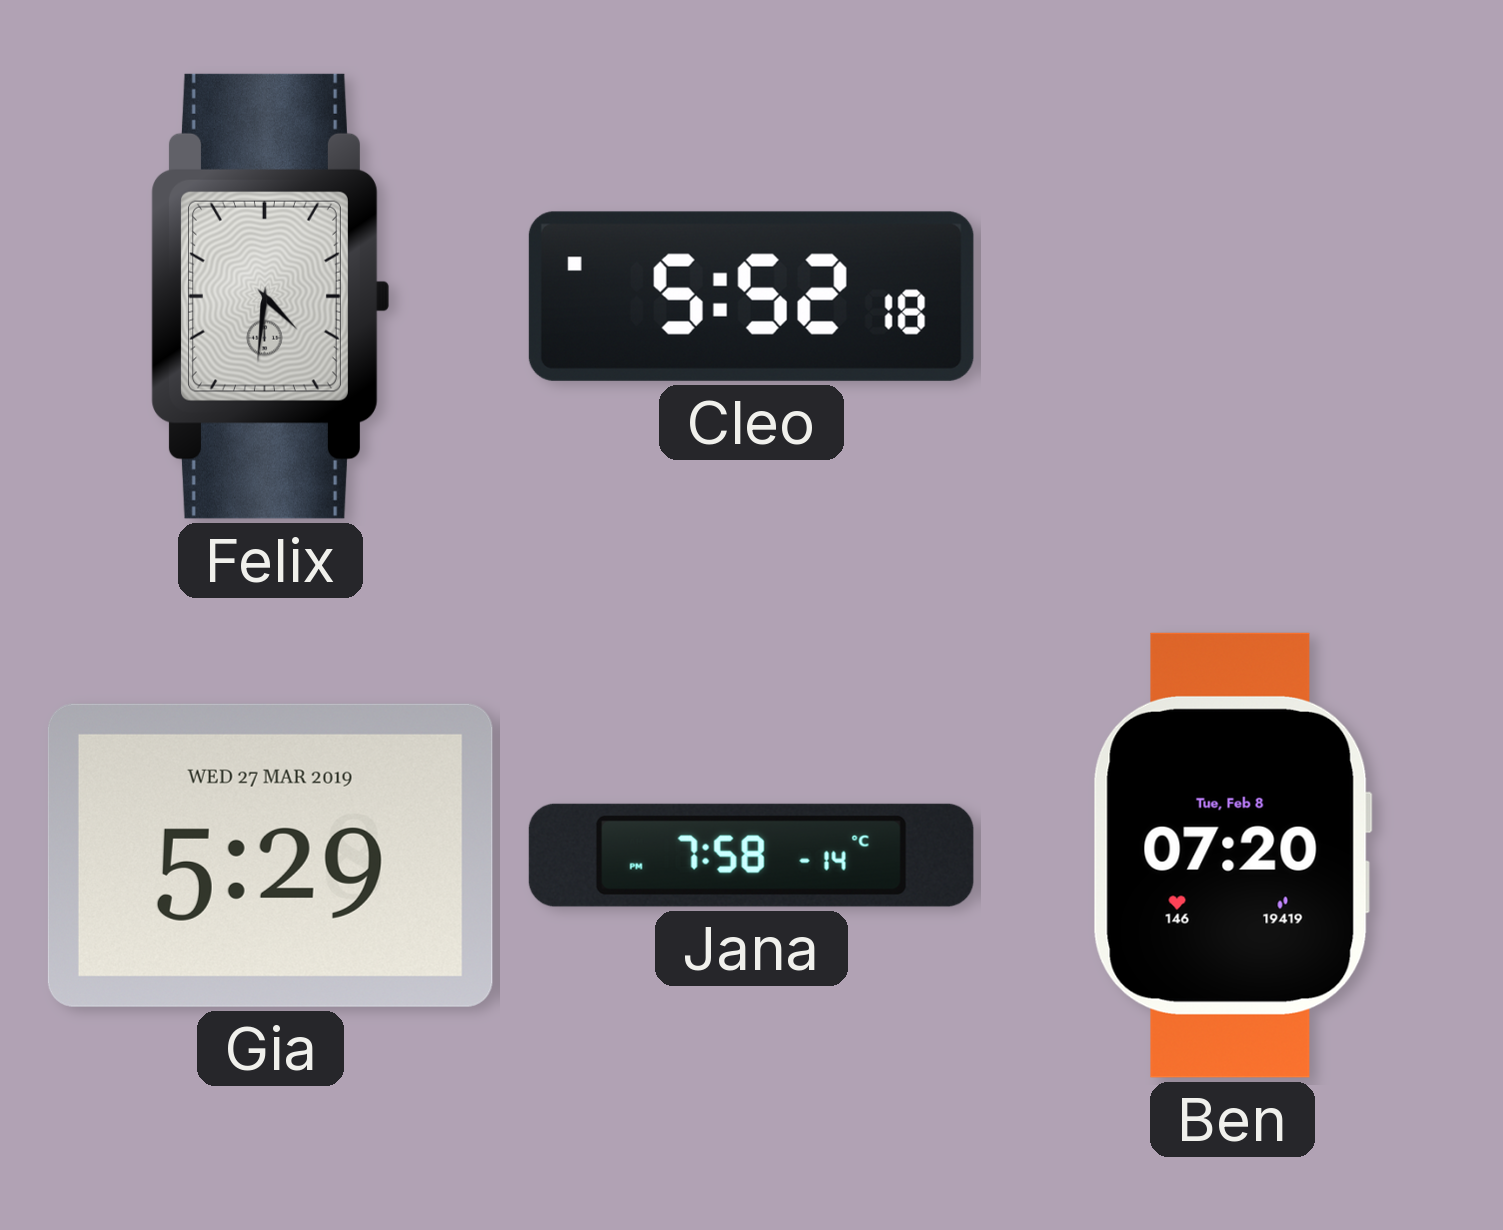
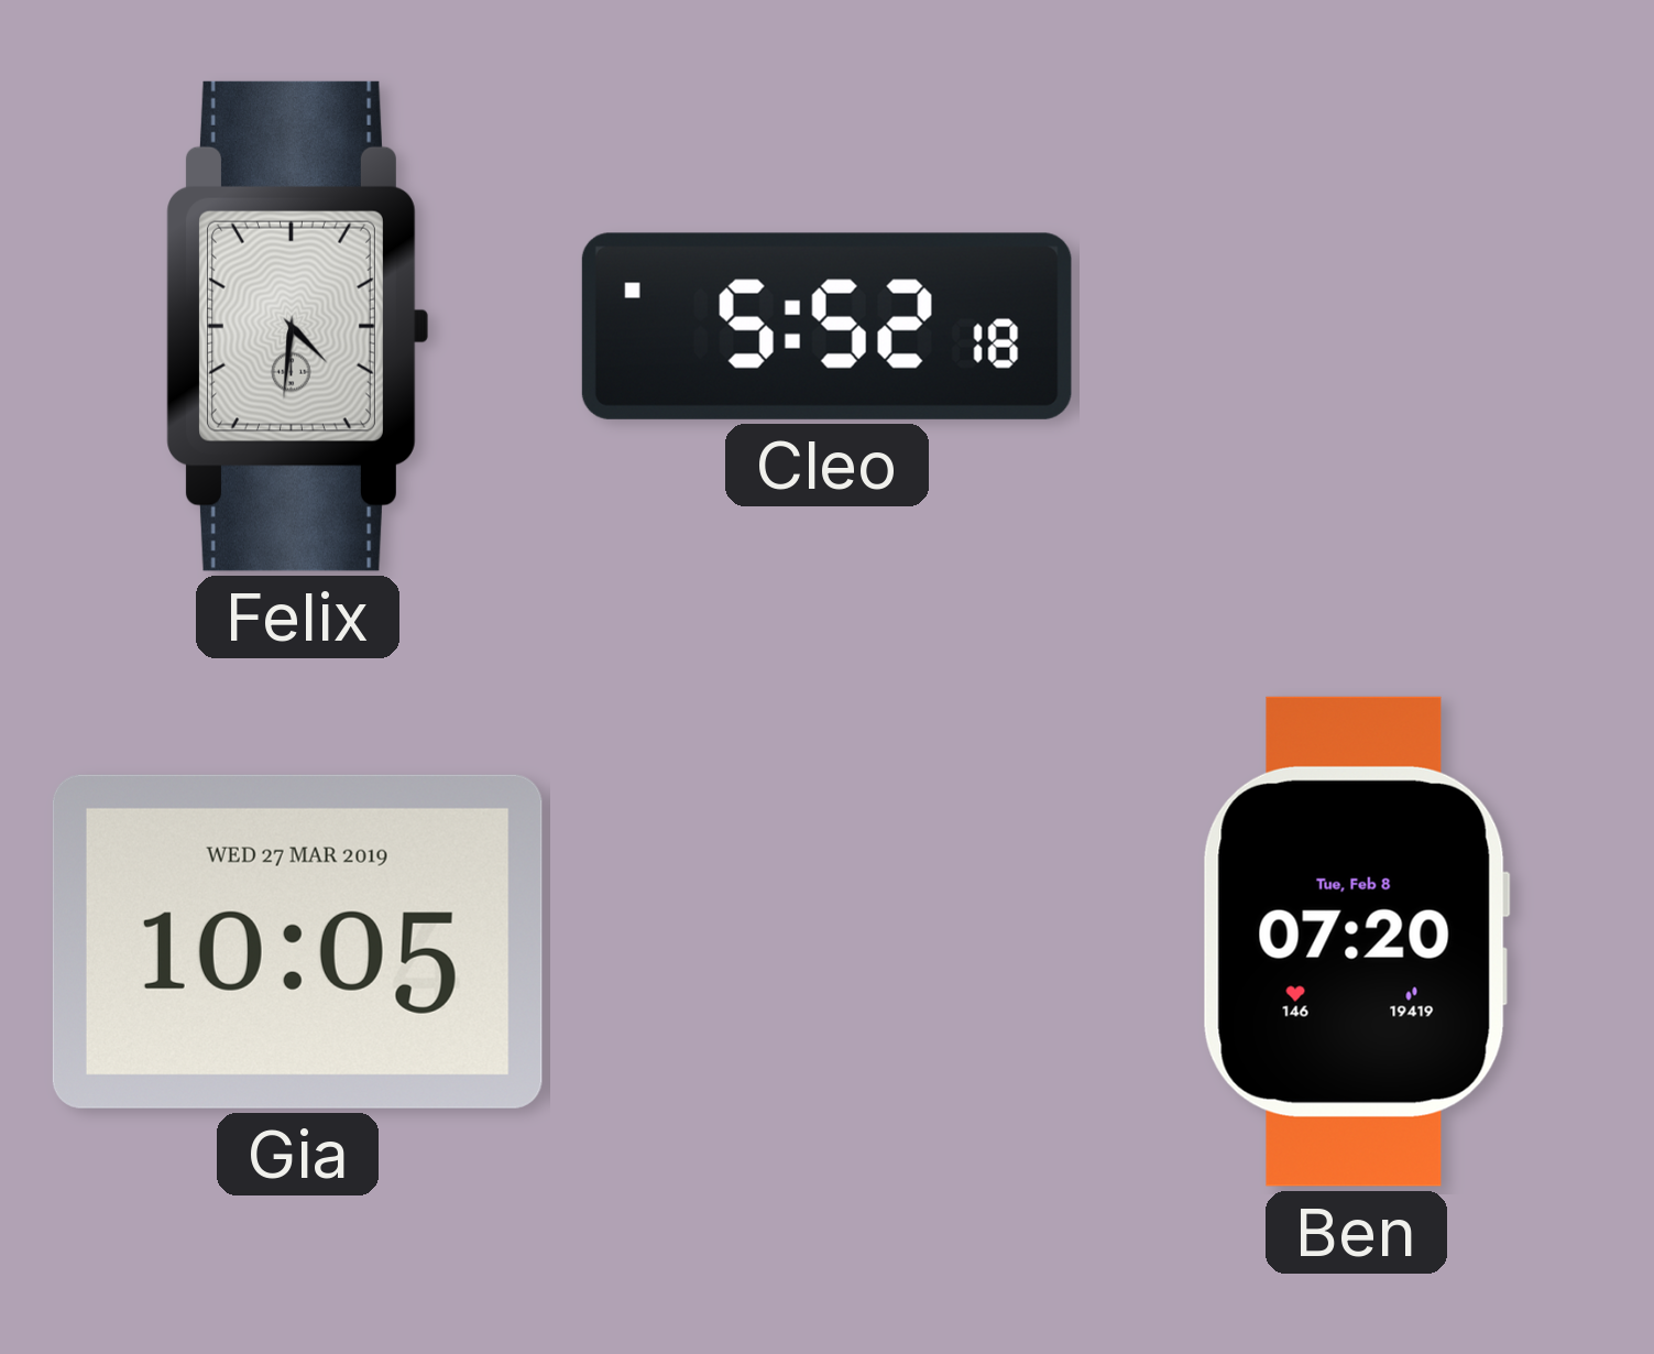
Gia: 5:29 -> 10:05 (297, 941)
Jana: 7:58 -> none (751, 855)
